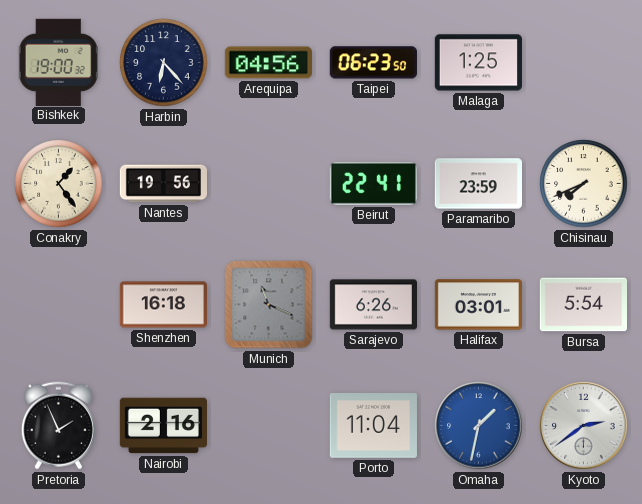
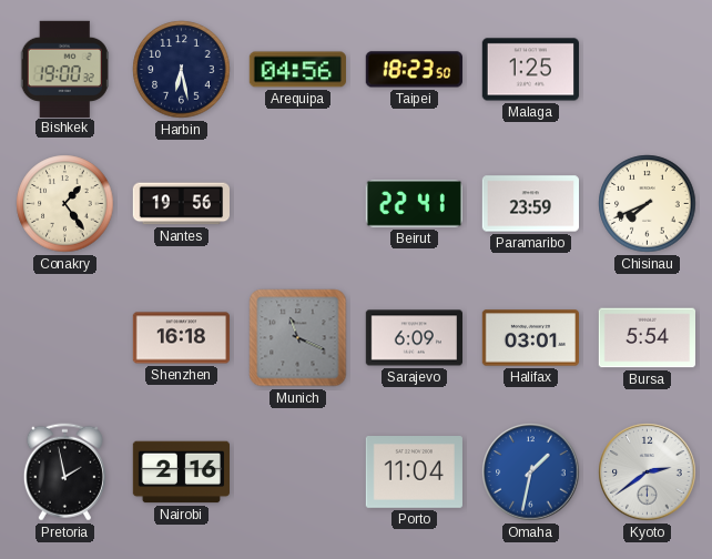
Harbin: 6:23 -> 6:28 (182, 70)
Taipei: 06:23 -> 18:23 (414, 70)
Sarajevo: 6:26 -> 6:09 (414, 338)
Pretoria: 1:56 -> 1:58 (64, 472)
